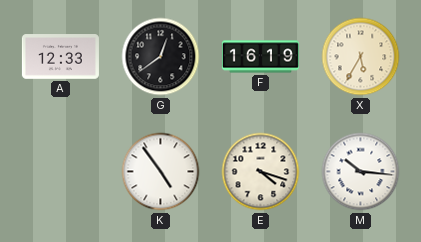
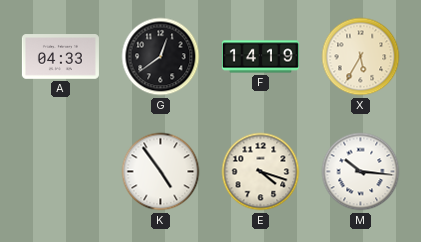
A: 12:33 -> 04:33 (60, 57)
F: 16:19 -> 14:19 (260, 57)
